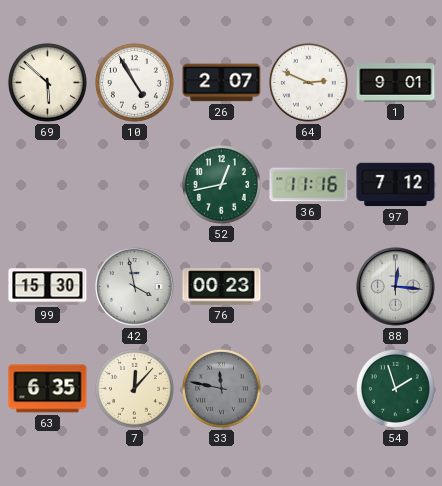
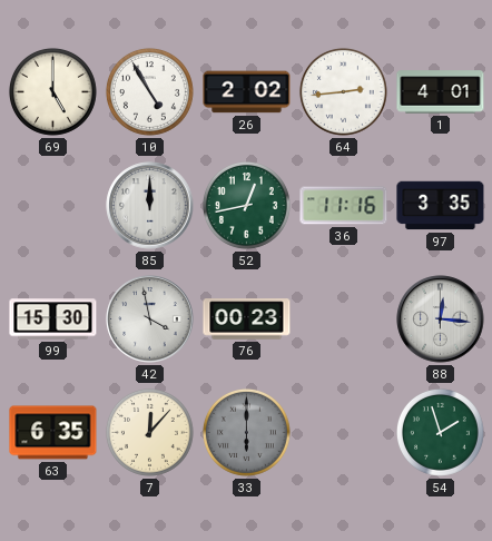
69: 5:52 -> 5:00 (52, 91)
26: 2:07 -> 2:02 (247, 92)
64: 2:49 -> 2:44 (343, 91)
1: 9:01 -> 4:01 (441, 92)
85: none -> 12:00 (150, 206)
97: 7:12 -> 3:35 (441, 206)
33: 11:47 -> 6:00 (246, 432)
